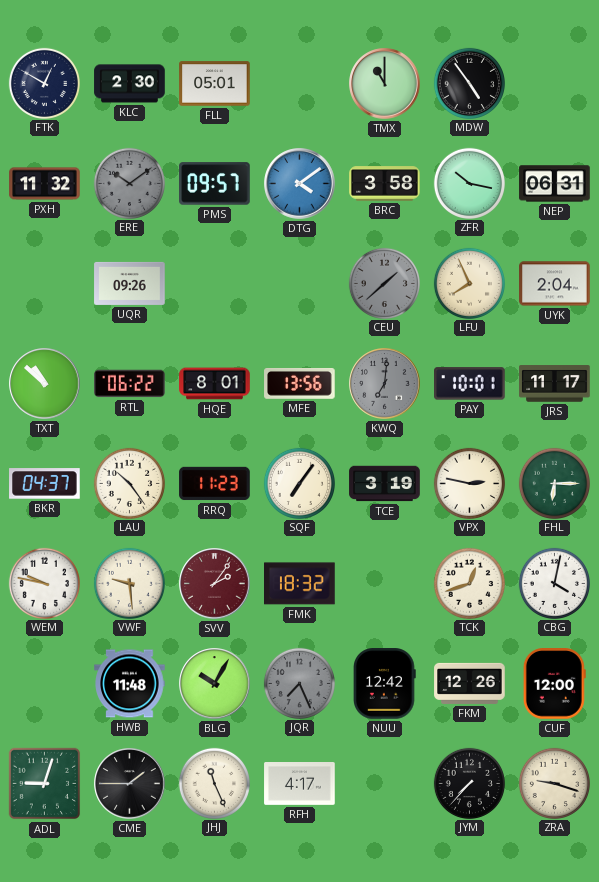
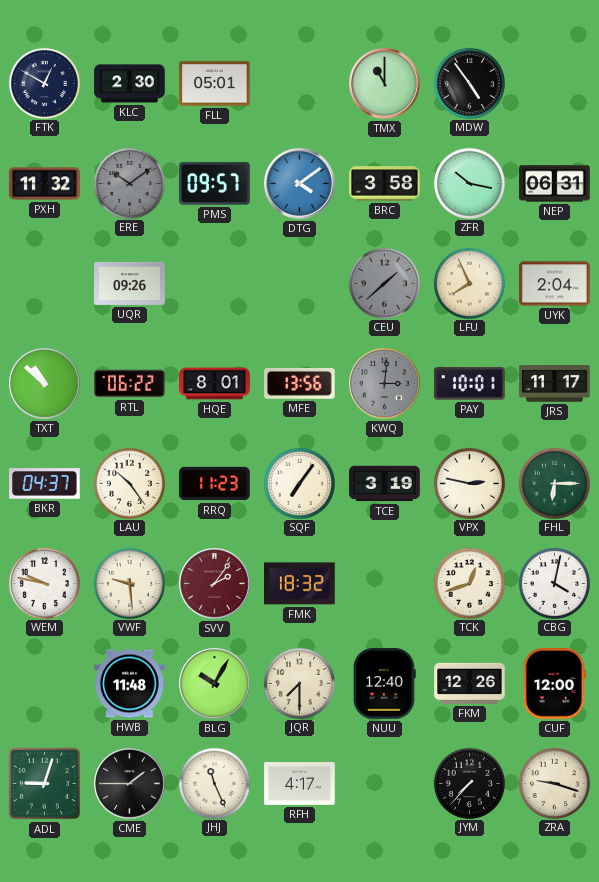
KWQ: 7:01 -> 3:01 (385, 384)
JQR: 7:26 -> 7:30 (299, 683)
JQR dial: grey -> cream (299, 683)
NUU: 12:42 -> 12:40 (385, 684)
